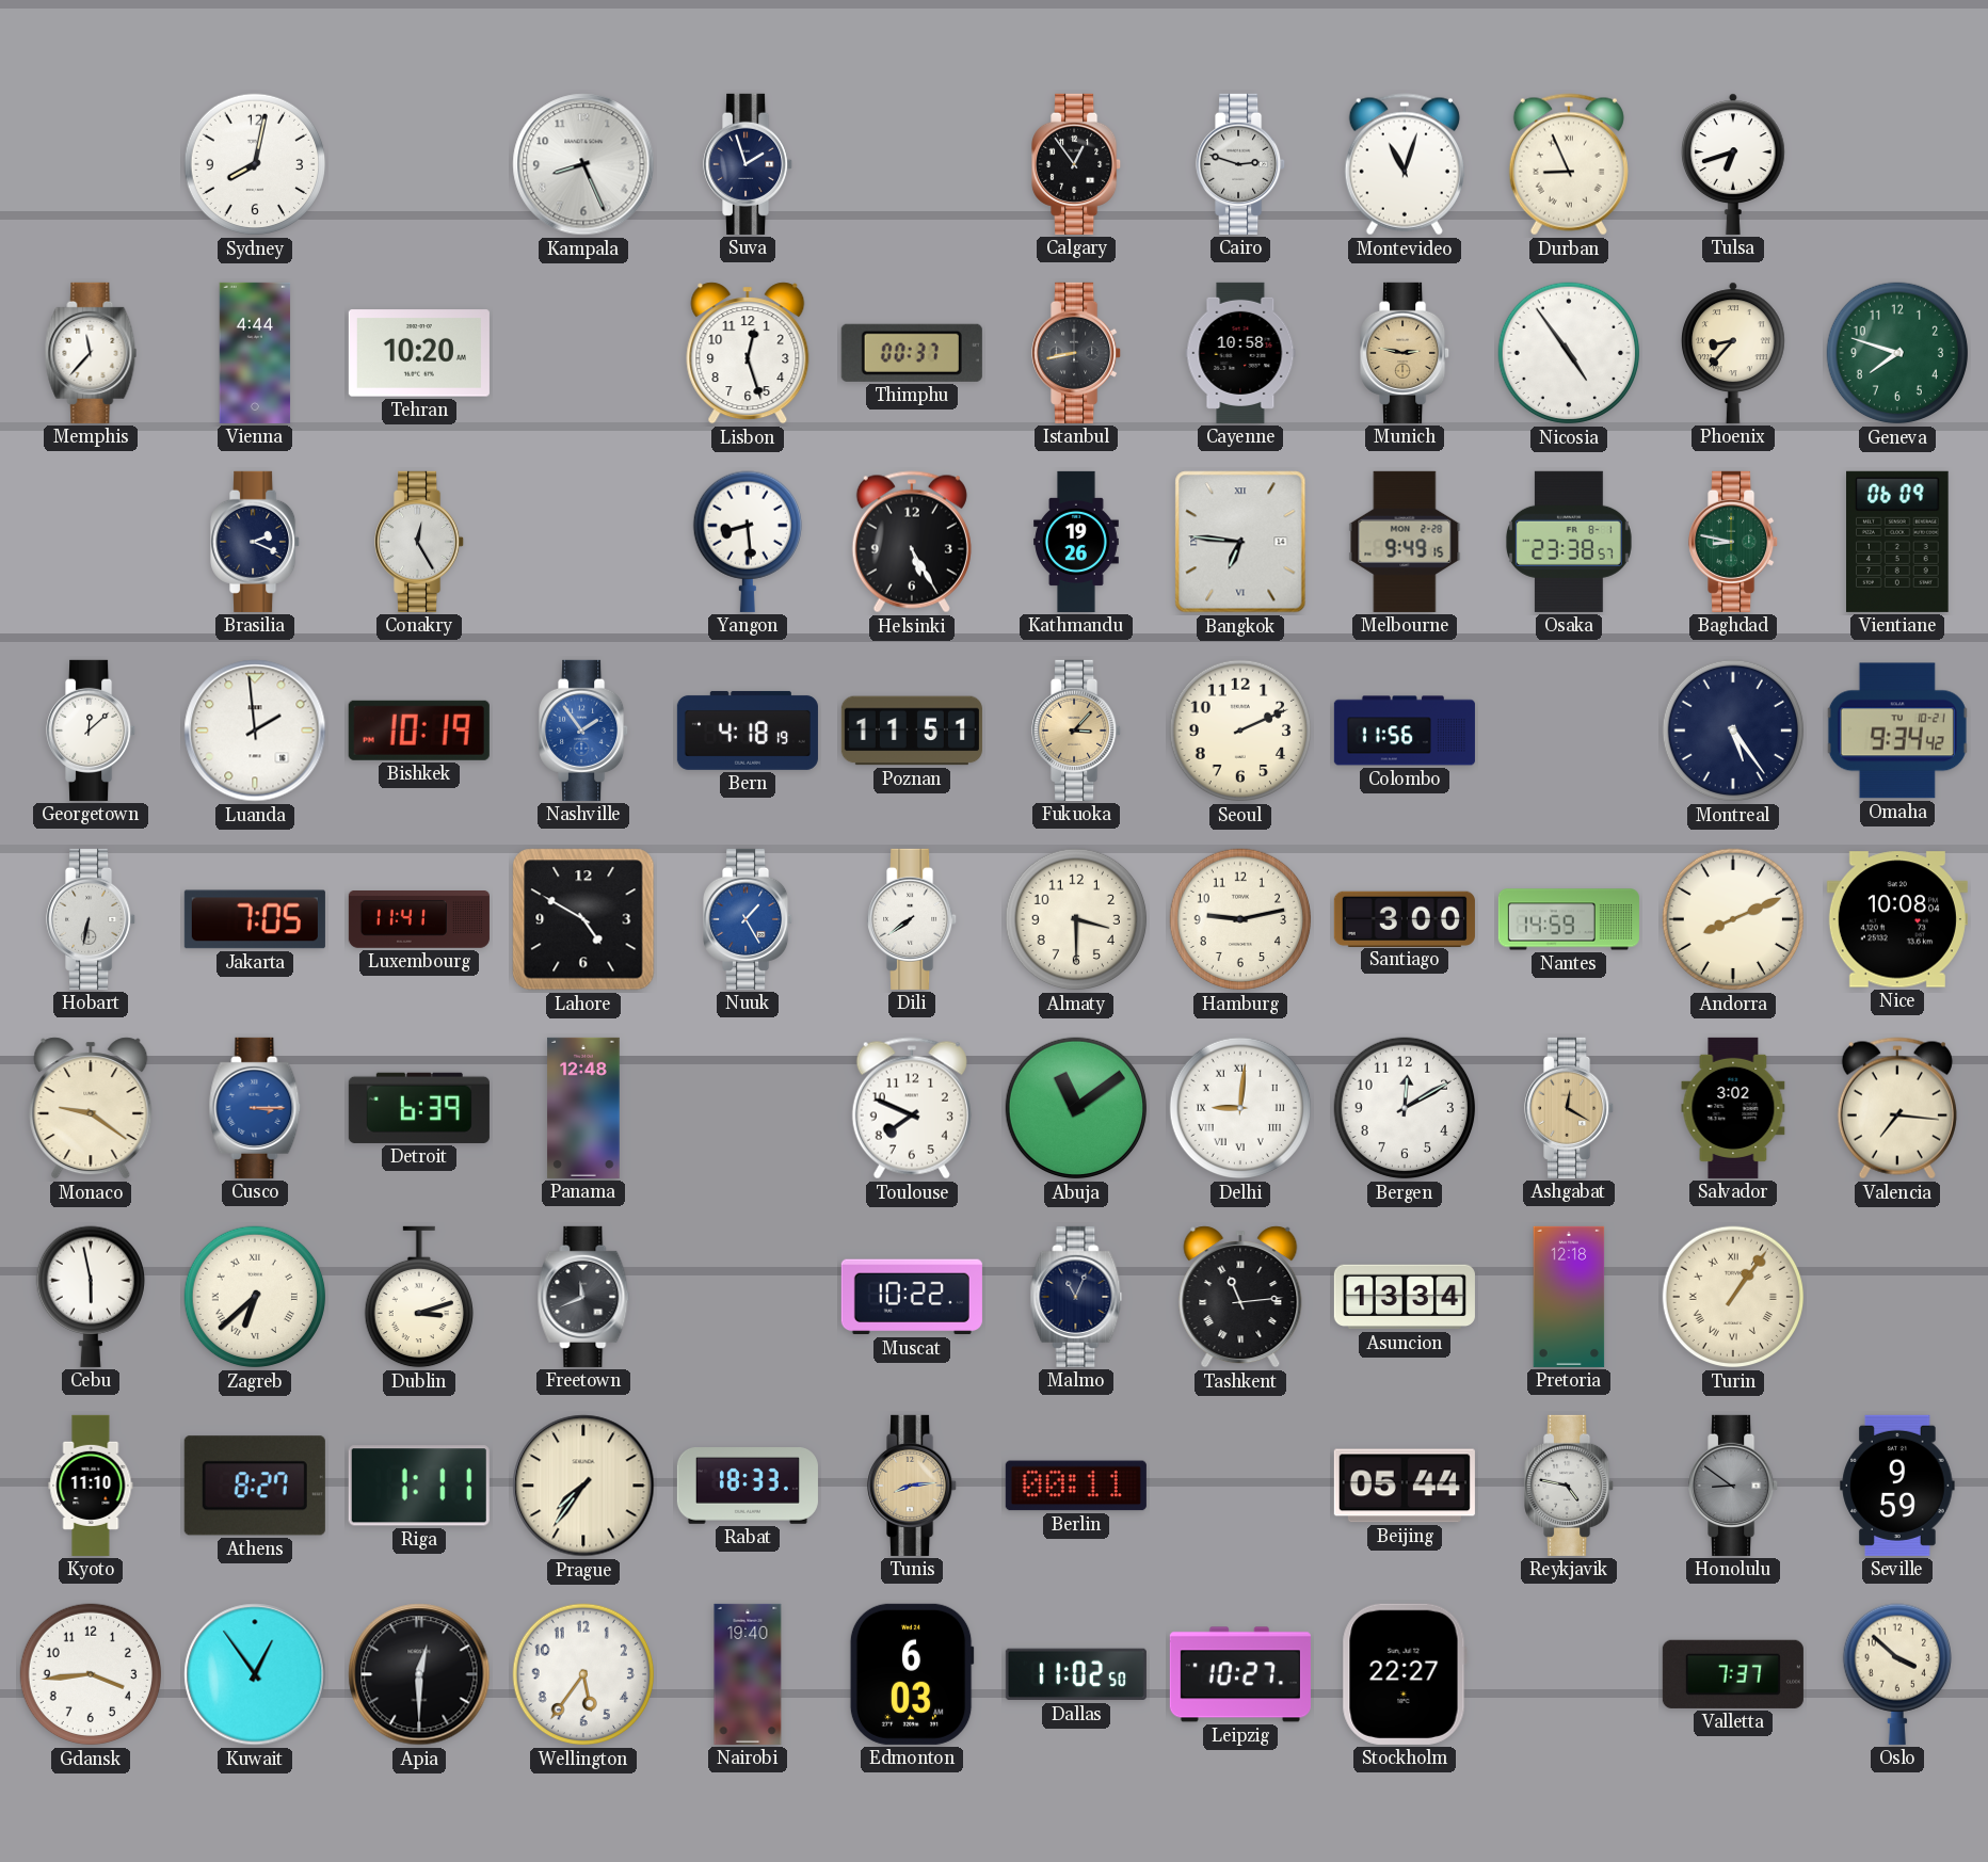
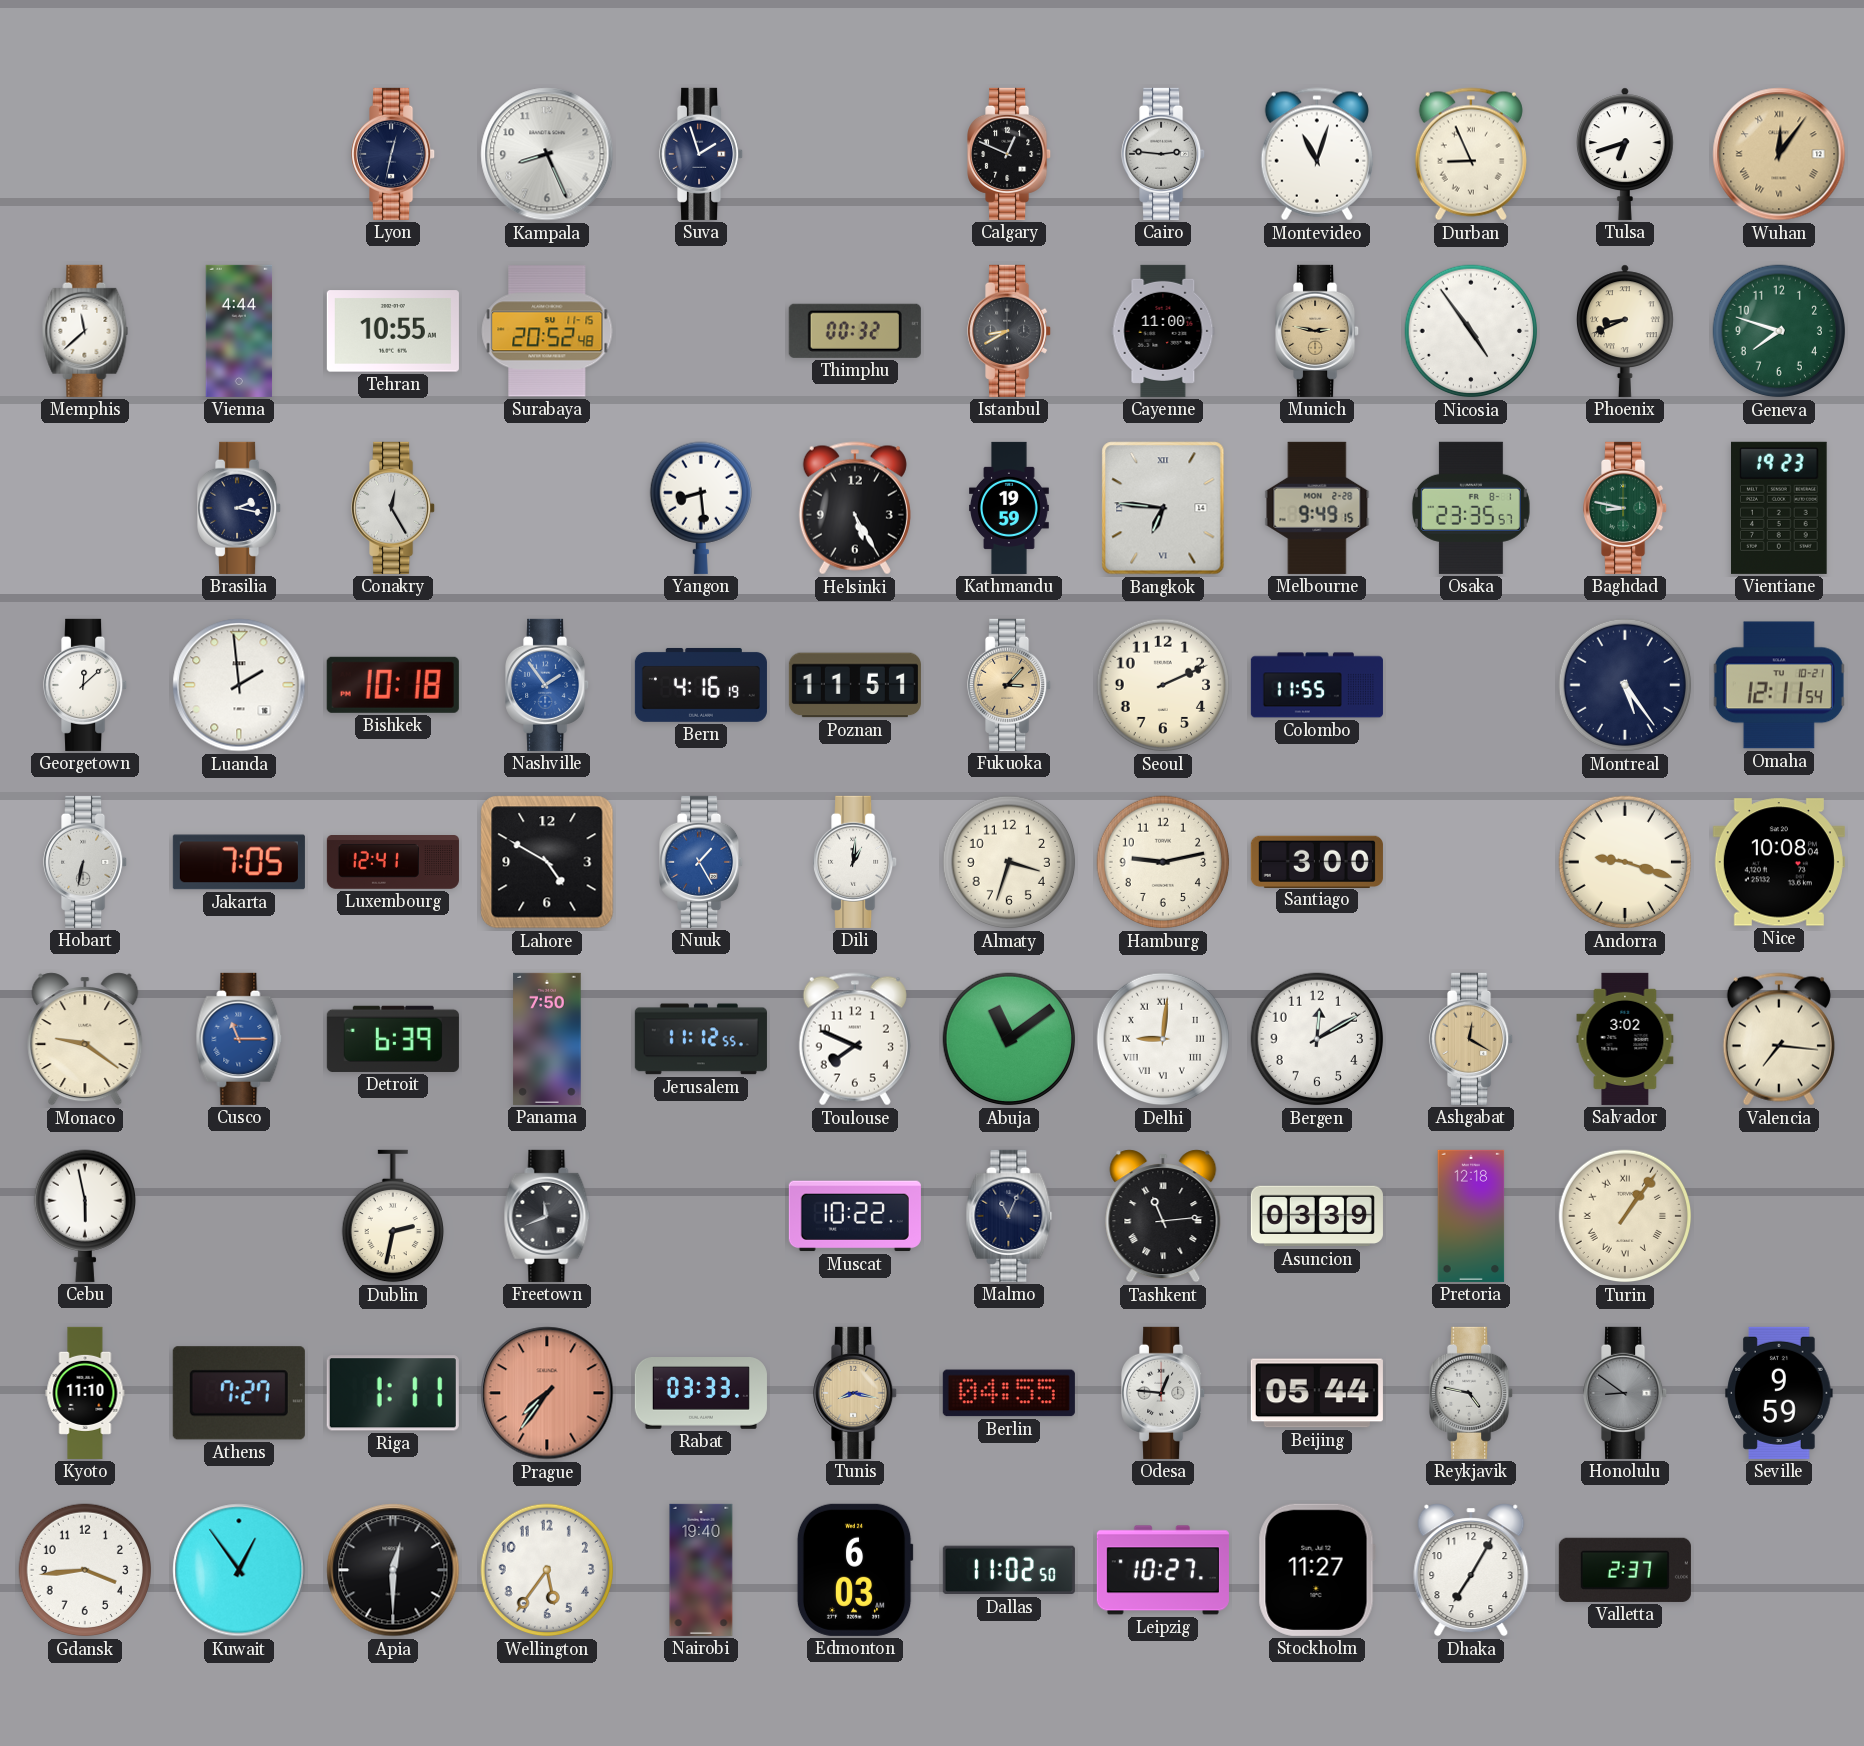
Sydney: 8:02 -> none (255, 164)
Lyon: none -> 12:32 (394, 154)
Calgary: 12:54 -> 12:49 (1010, 154)
Cairo: 2:48 -> 2:46 (1164, 154)
Wuhan: none -> 12:06 (1779, 154)
Memphis: 11:37 -> 11:38 (85, 331)
Tehran: 10:20 -> 10:55 (393, 331)
Surabaya: none -> 20:52 (547, 331)
Lisbon: 12:27 -> none (748, 353)
Thimphu: 00:37 -> 00:32 (855, 331)
Istanbul: 8:43 -> 8:40 (1010, 331)
Cayenne: 10:58 -> 11:00 (1163, 331)
Phoenix: 8:37 -> 8:41 (1626, 331)
Brasilia: 2:19 -> 2:17 (240, 508)
Kathmandu: 19:26 -> 19:59 (1010, 508)
Osaka: 23:38 -> 23:35 (1471, 508)
Vientiane: 06:09 -> 19:23 (1780, 508)
Bishkek: 10:19 -> 10:18 (393, 685)
Bern: 4:18 -> 4:16 (701, 685)
Colombo: 11:56 -> 11:55 (1317, 685)
Omaha: 9:34 -> 12:11 (1779, 685)
Luxembourg: 11:41 -> 12:41 (393, 863)
Dili: 7:39 -> 1:01 (856, 862)
Almaty: 3:30 -> 3:33 (1009, 862)
Nantes: 14:59 -> none (1569, 919)
Andorra: 8:11 -> 9:18 (1625, 862)
Cusco: 3:15 -> 11:15 (239, 1039)
Panama: 12:48 -> 7:50 (547, 1039)
Jerusalem: none -> 11:12 (701, 1039)
Zagreb: 6:38 -> none (255, 1297)
Dublin: 3:12 -> 2:32 (392, 1216)
Asuncion: 13:34 -> 03:39 (1317, 1216)
Athens: 8:27 -> 7:27 (239, 1393)
Prague dial: cream -> salmon (547, 1393)
Rabat: 18:33 -> 03:33 (701, 1394)
Tunis: 8:14 -> 8:17 (856, 1393)
Berlin: 00:11 -> 04:55 (1009, 1393)
Odesa: none -> 12:46 (1164, 1393)
Stockholm: 22:27 -> 11:27 (1317, 1570)
Dhaka: none -> 7:05 (1471, 1570)
Valletta: 7:37 -> 2:37 (1625, 1570)
Oslo: 3:52 -> none (1896, 1674)
